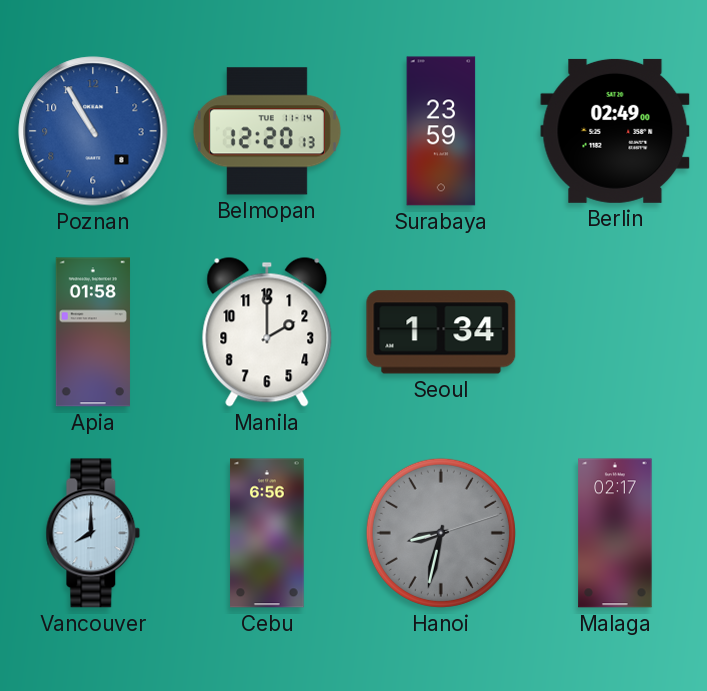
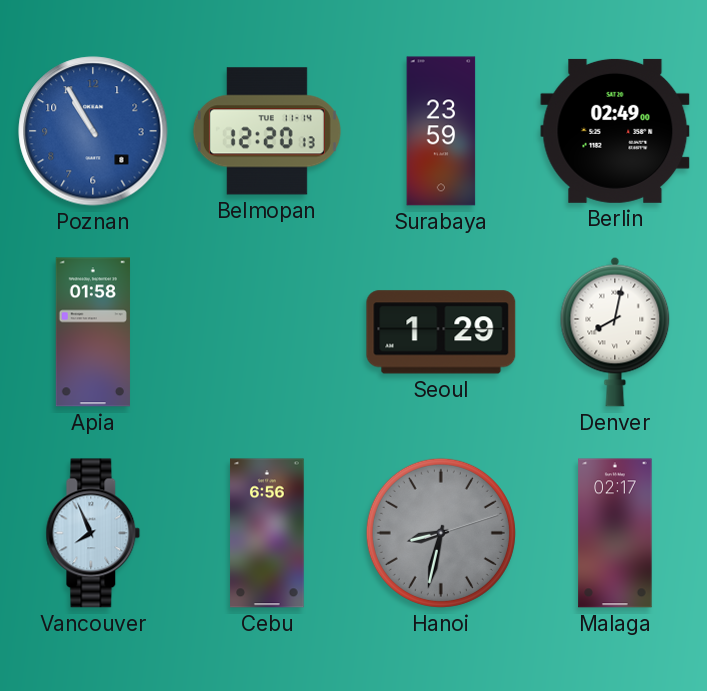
Manila: 2:00 -> none (267, 332)
Seoul: 1:34 -> 1:29 (441, 332)
Denver: none -> 8:02 (615, 332)
Vancouver: 8:00 -> 7:56 (93, 533)
